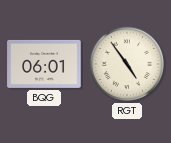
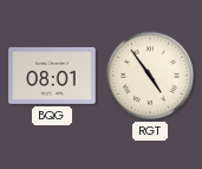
BQG: 06:01 -> 08:01 (52, 76)
